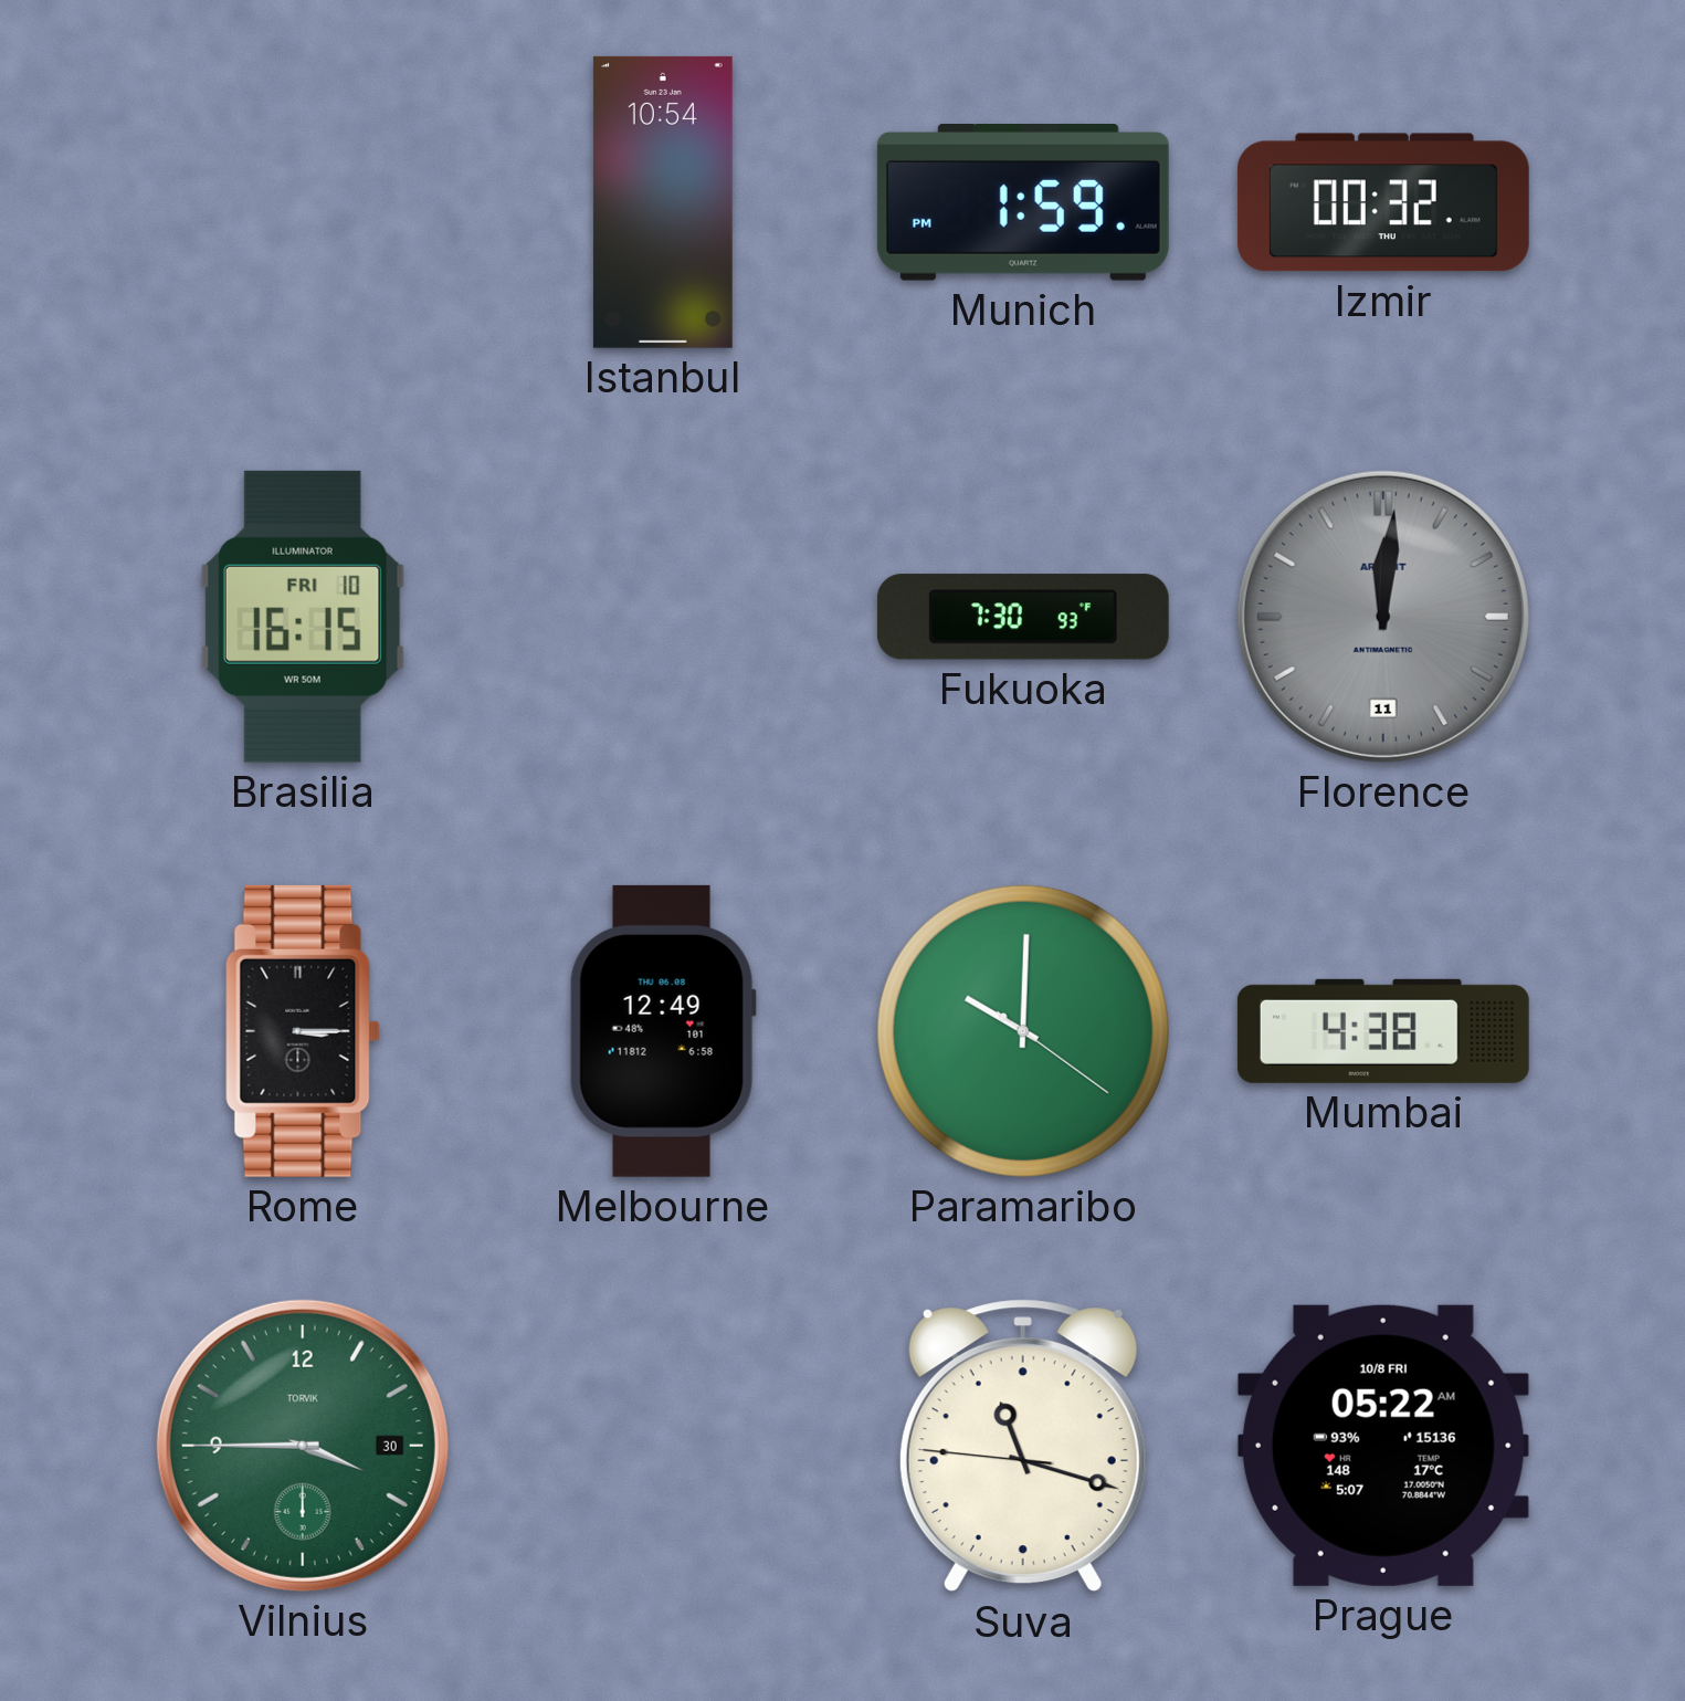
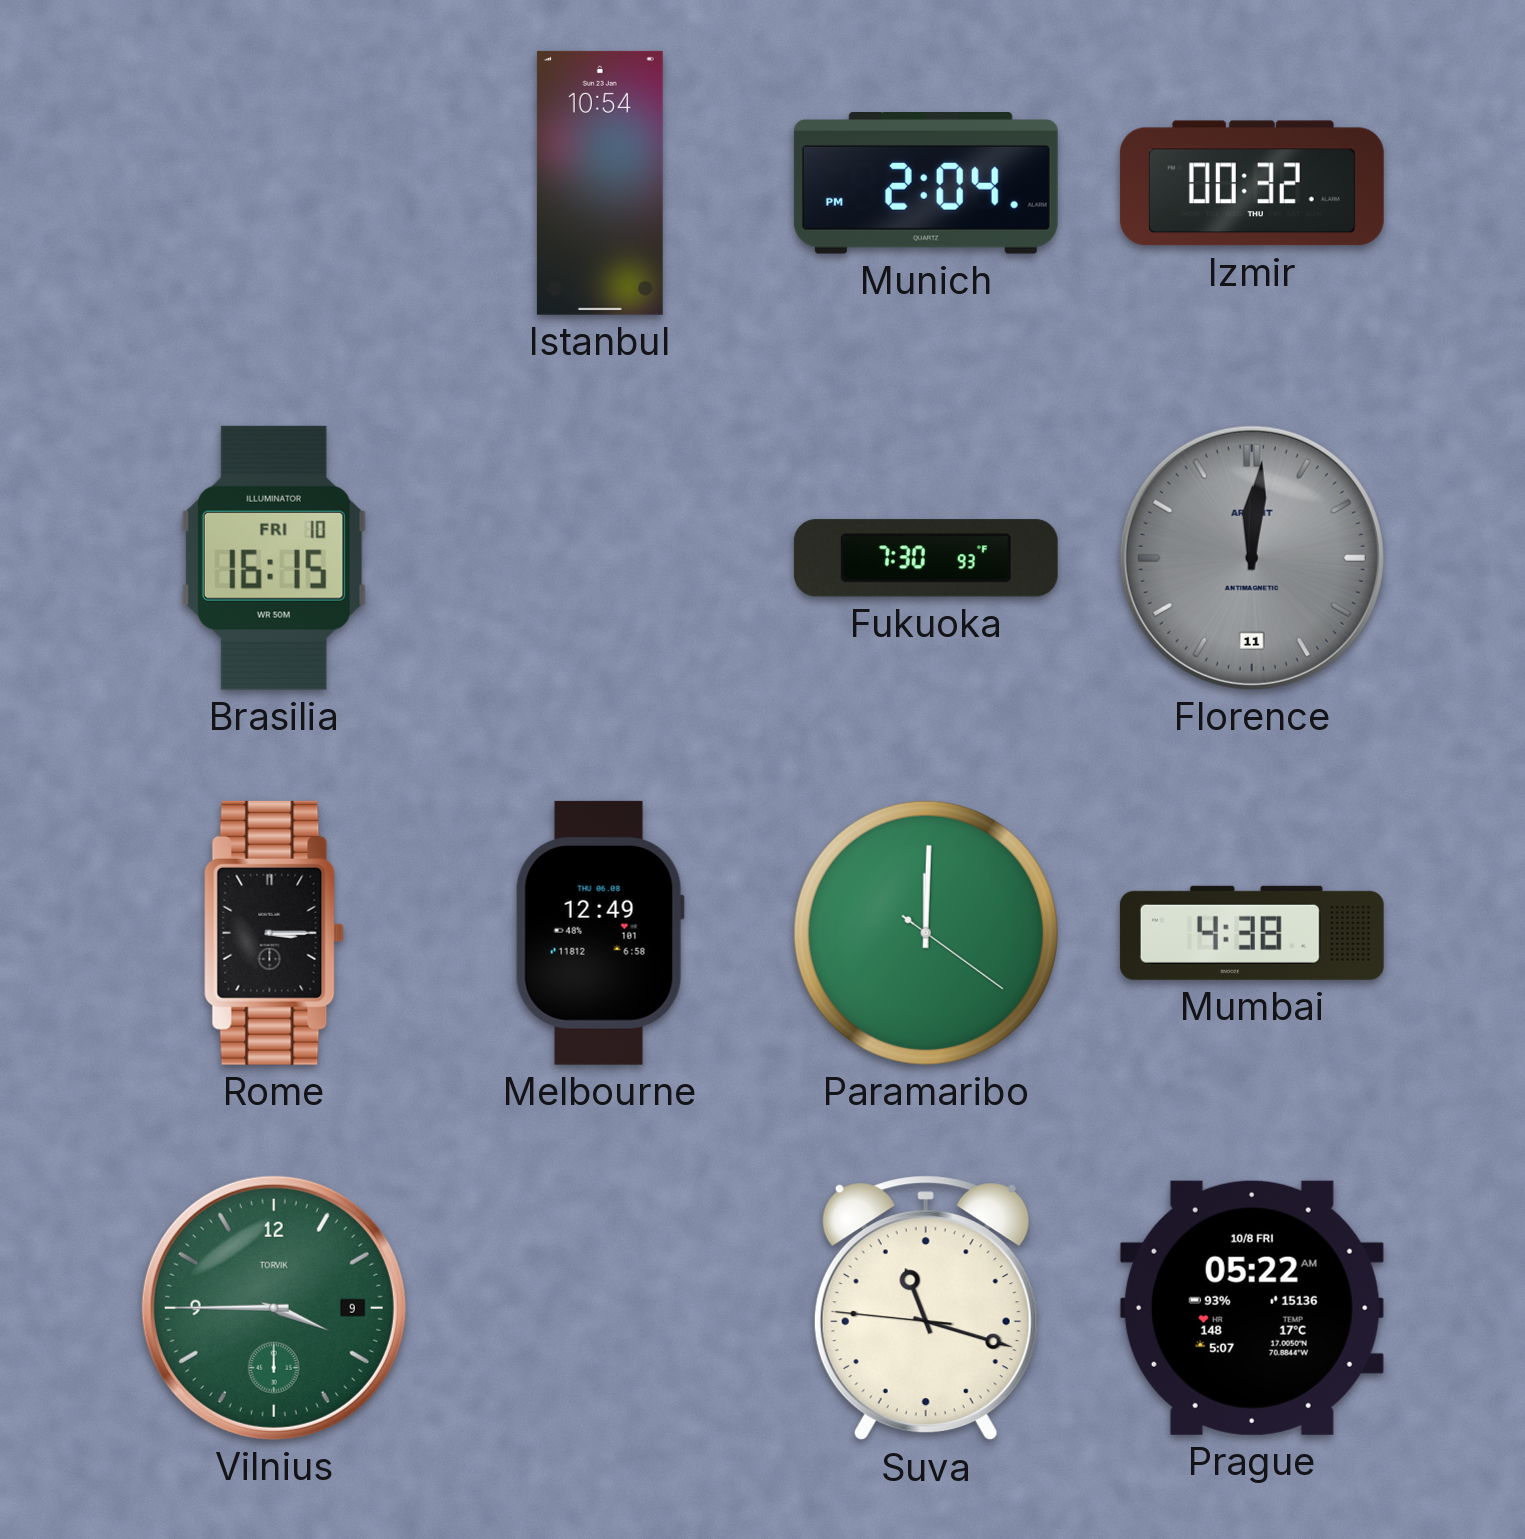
Munich: 1:59 -> 2:04 (926, 184)
Paramaribo: 10:00 -> 12:00 (926, 933)
Vilnius date: 30 -> 9 (274, 1308)
